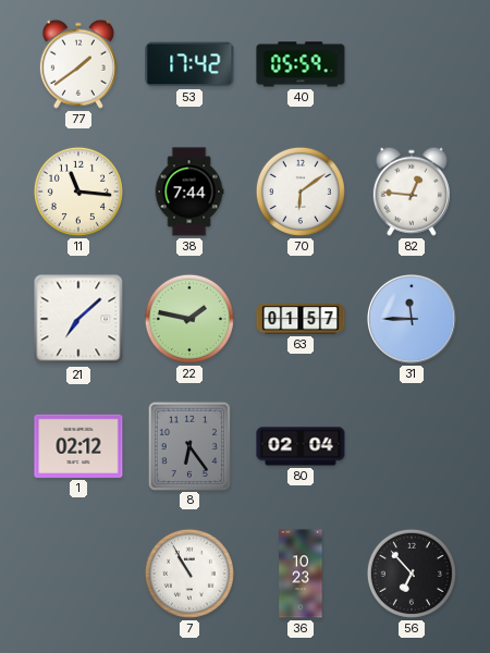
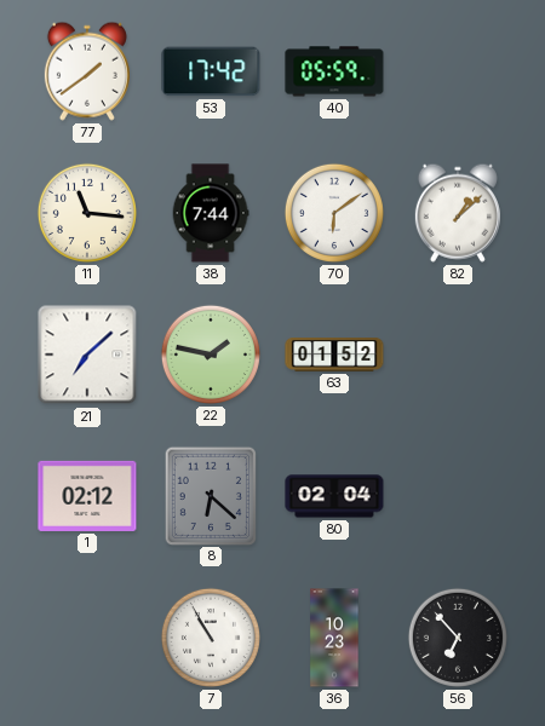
82: 12:46 -> 1:08 (458, 213)
63: 01:57 -> 01:52 (334, 356)
31: 11:45 -> none (412, 319)
8: 6:24 -> 6:22 (210, 495)
